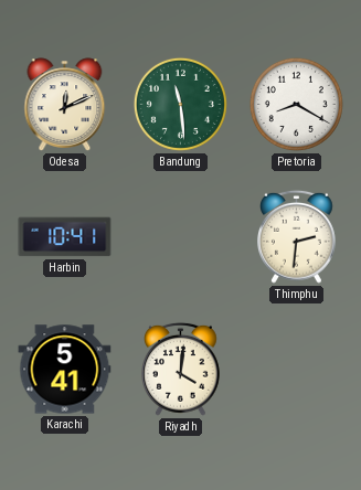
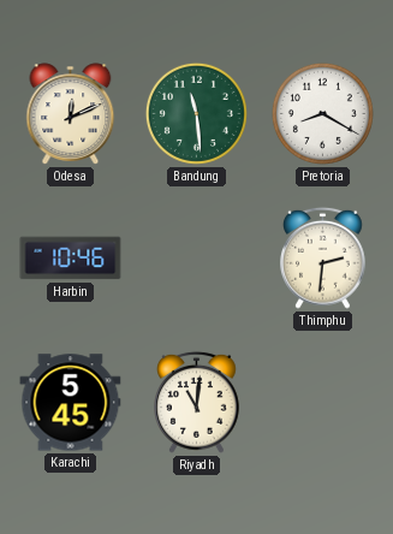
Harbin: 10:41 -> 10:46 (71, 259)
Karachi: 5:41 -> 5:45 (71, 403)
Riyadh: 4:01 -> 11:01 (197, 402)
